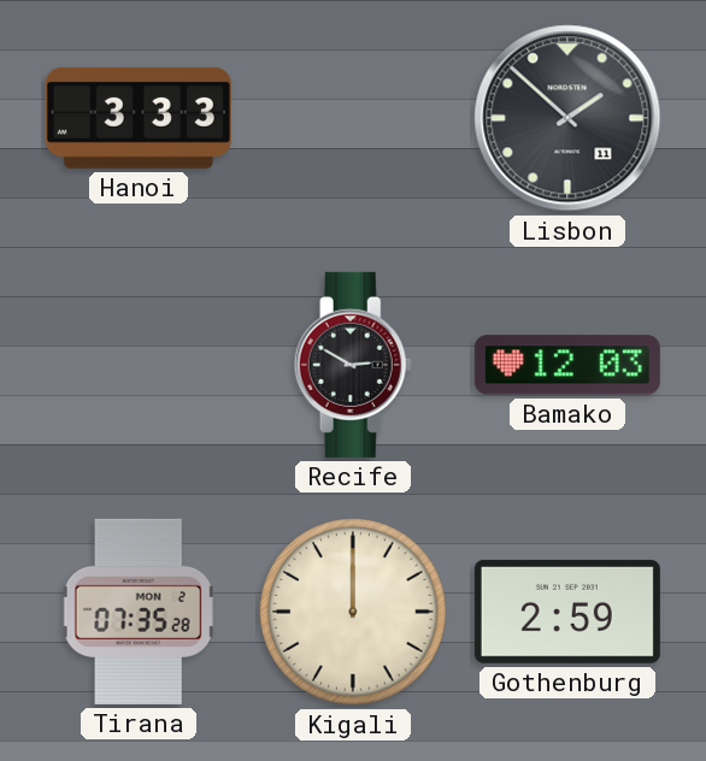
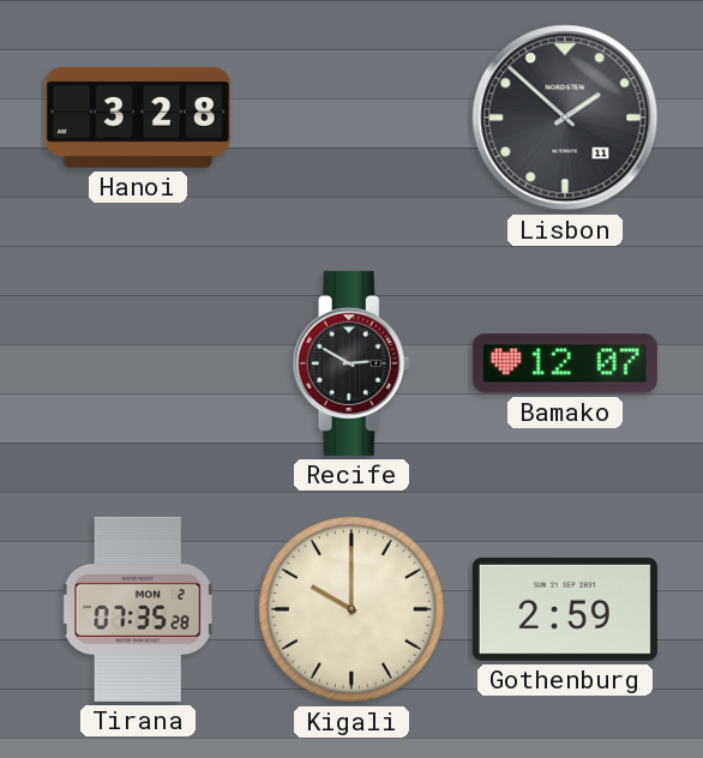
Hanoi: 3:33 -> 3:28 (138, 118)
Bamako: 12:03 -> 12:07 (565, 363)
Kigali: 12:00 -> 10:00 (351, 609)
